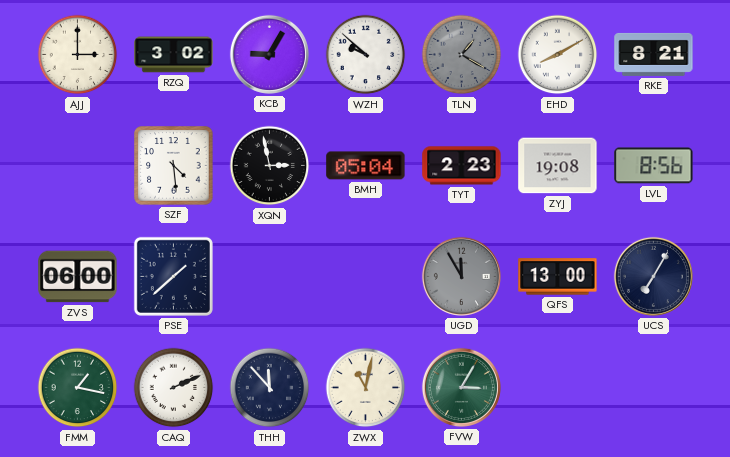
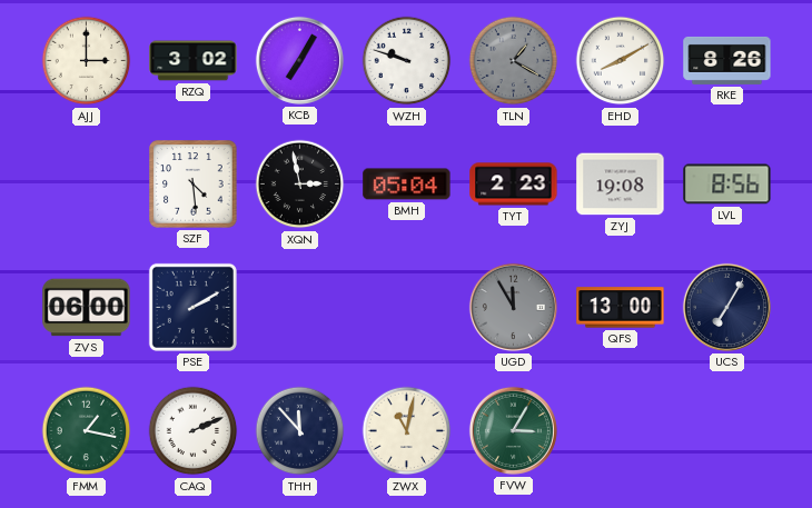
KCB: 9:05 -> 7:05 (299, 60)
WZH: 9:52 -> 9:48 (407, 61)
RKE: 8:21 -> 8:26 (727, 60)
PSE: 1:38 -> 2:10 (192, 307)
